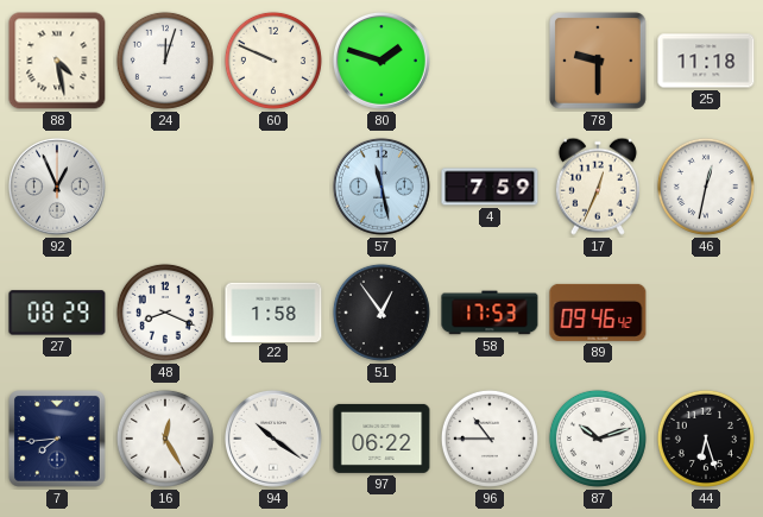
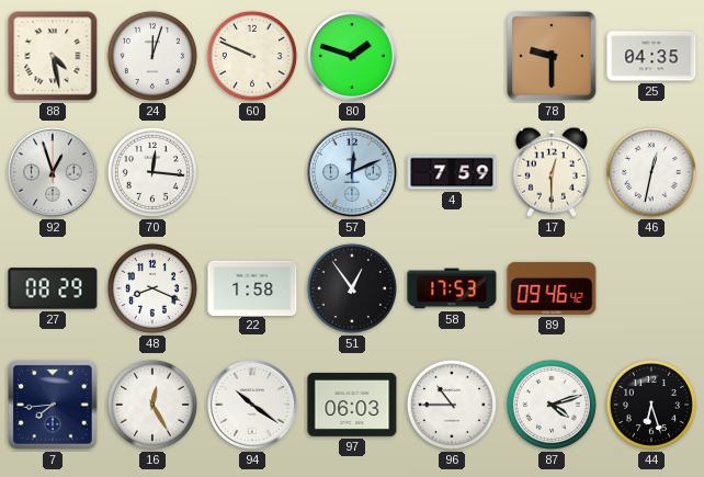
25: 11:18 -> 04:35 (651, 56)
92: 12:56 -> 12:57 (53, 172)
70: none -> 12:16 (152, 172)
57: 11:28 -> 12:11 (352, 172)
17: 12:34 -> 12:30 (552, 172)
97: 06:22 -> 06:03 (352, 405)
87: 10:12 -> 4:12 (552, 405)
